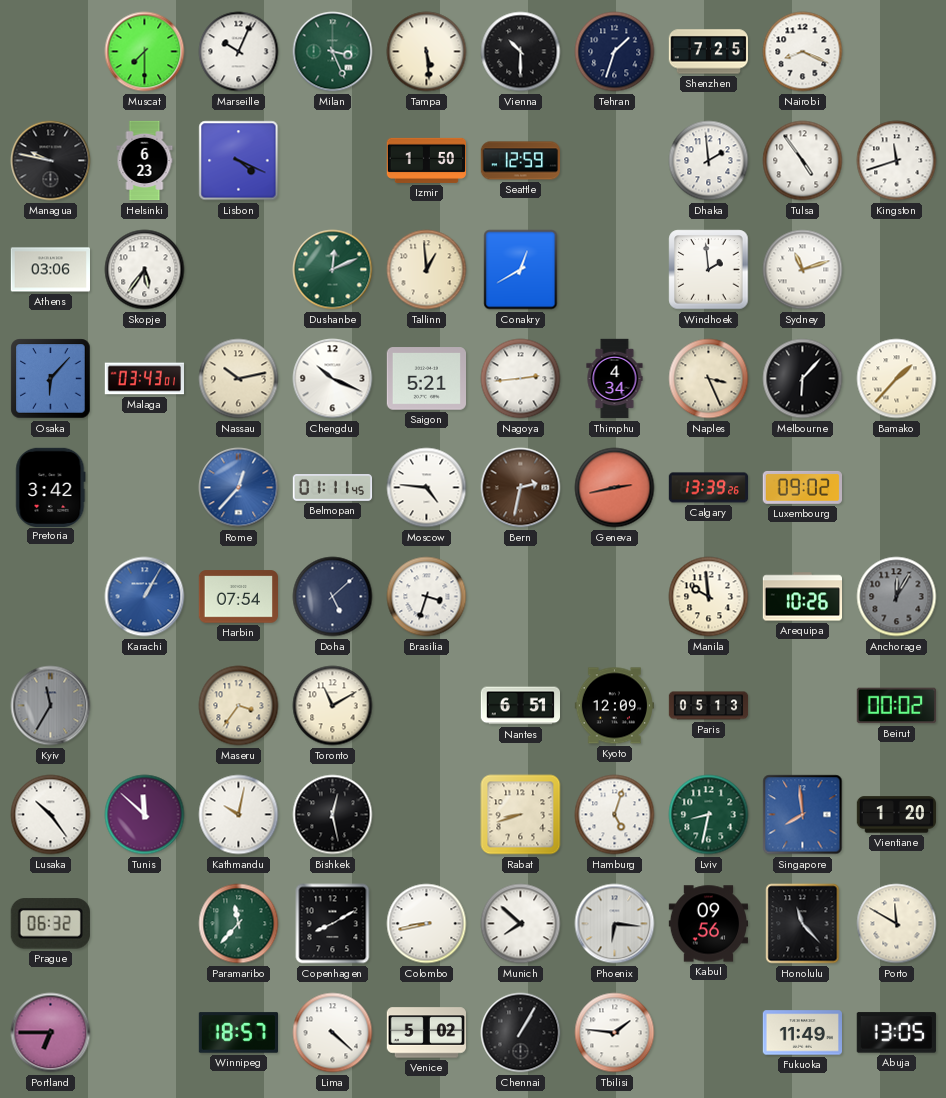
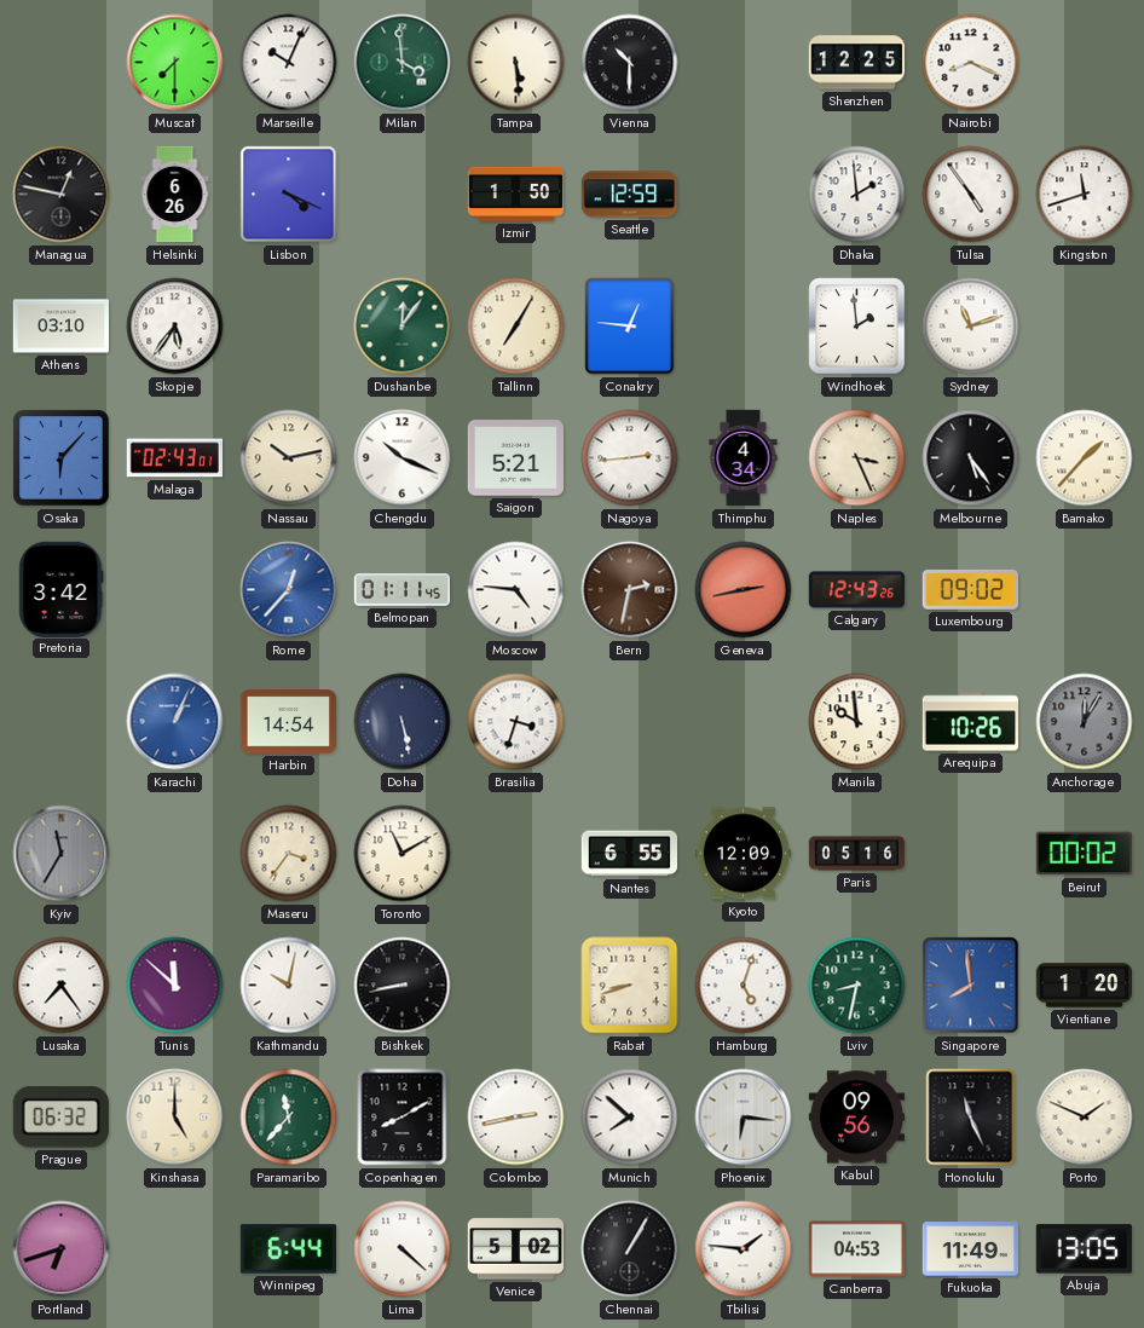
Milan: 3:26 -> 3:59 (403, 63)
Tehran: 1:33 -> none (615, 52)
Shenzhen: 7:25 -> 12:25 (856, 63)
Managua: 9:47 -> 12:47 (62, 195)
Helsinki: 6:23 -> 6:26 (175, 195)
Athens: 03:06 -> 03:10 (60, 327)
Dushanbe: 12:11 -> 12:06 (403, 327)
Tallinn: 12:59 -> 7:05 (516, 327)
Conakry: 12:40 -> 12:46 (630, 327)
Malaga: 03:43 -> 02:43 (174, 458)
Melbourne: 6:07 -> 5:24 (971, 458)
Calgary: 13:39 -> 12:43 (857, 590)
Karachi: 1:05 -> 1:04 (175, 722)
Harbin: 07:54 -> 14:54 (288, 722)
Doha: 5:08 -> 5:28 (403, 722)
Nantes: 6:51 -> 6:55 (629, 854)
Paris: 05:13 -> 05:16 (857, 854)
Lusaka: 10:24 -> 7:24 (62, 986)
Bishkek: 12:28 -> 8:43 (403, 986)
Kinshasa: none -> 5:00 (175, 1118)
Colombo: 8:43 -> 2:43 (516, 1118)
Honolulu: 11:23 -> 11:26 (971, 1118)
Porto: 11:50 -> 1:49 (1085, 1118)
Portland: 6:45 -> 6:42 (62, 1249)
Winnipeg: 18:57 -> 6:44 (288, 1249)
Canberra: none -> 04:53 (856, 1249)
